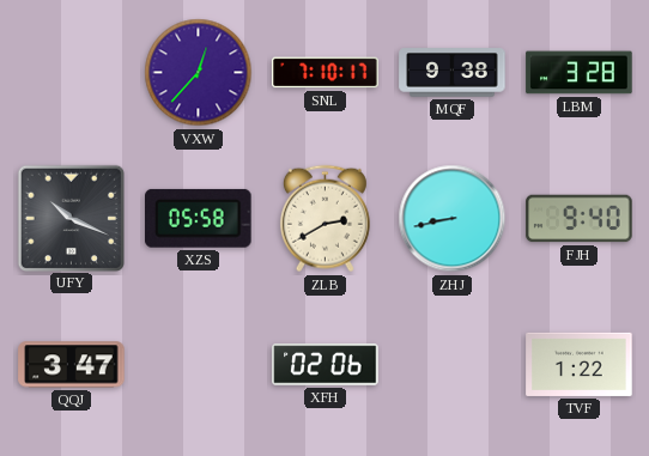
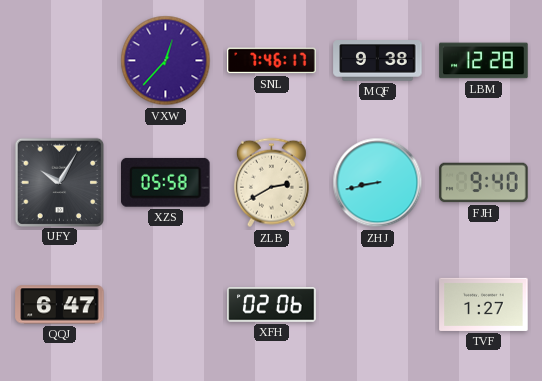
SNL: 7:10 -> 7:46 (272, 61)
LBM: 3:28 -> 12:28 (484, 61)
UFY: 10:19 -> 10:05 (59, 182)
QQJ: 3:47 -> 6:47 (60, 305)
TVF: 1:22 -> 1:27 (484, 304)
